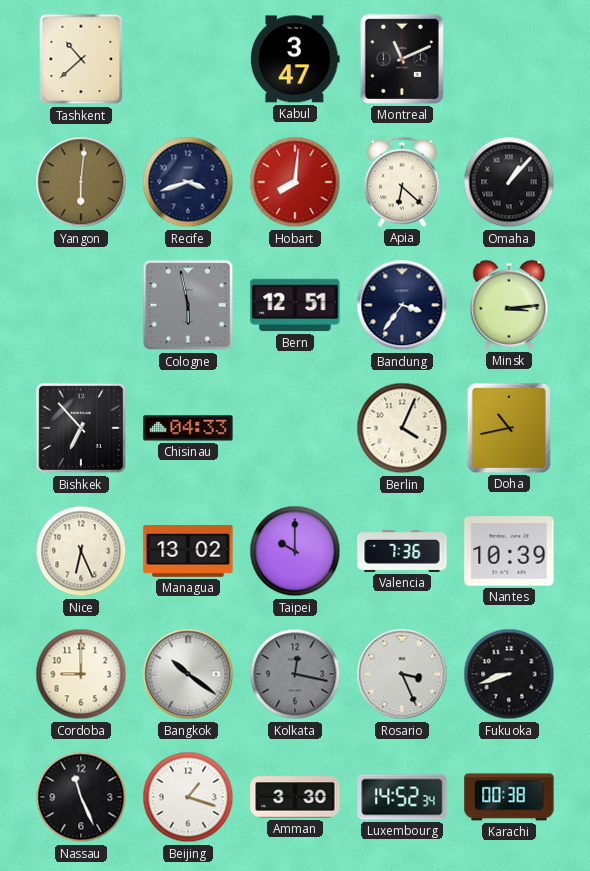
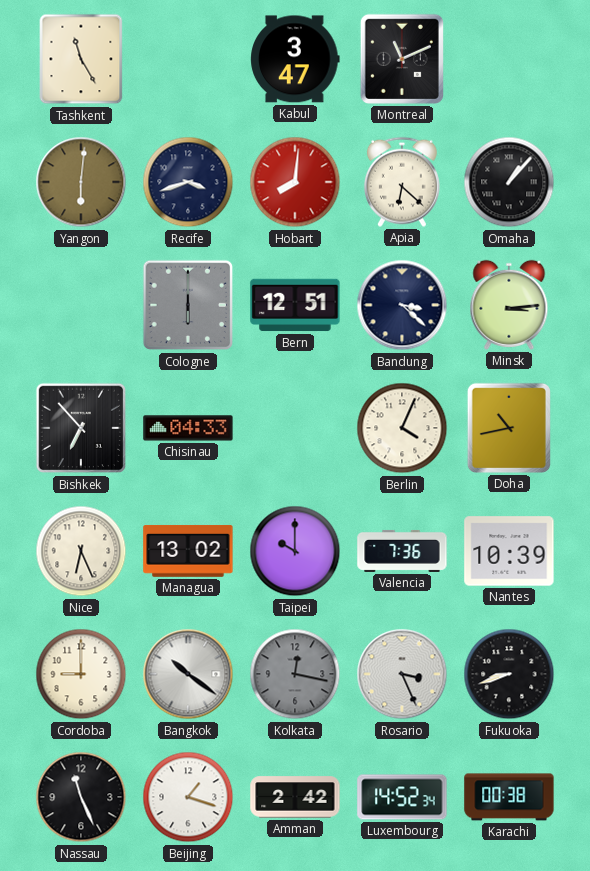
Tashkent: 10:38 -> 11:25 (81, 59)
Cologne: 5:58 -> 6:00 (188, 305)
Bandung: 3:36 -> 3:22 (402, 305)
Amman: 3:30 -> 2:42 (295, 797)
